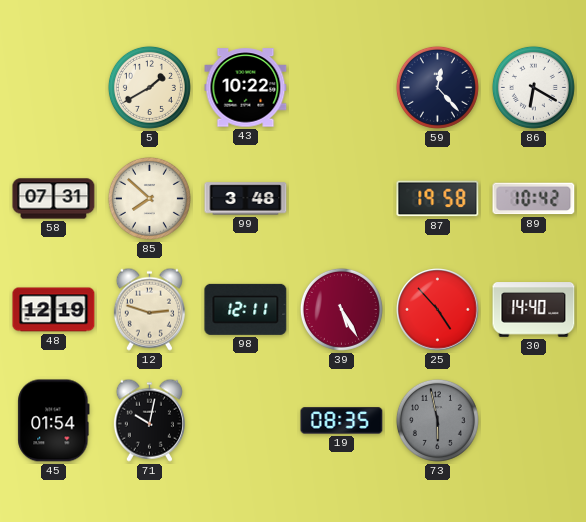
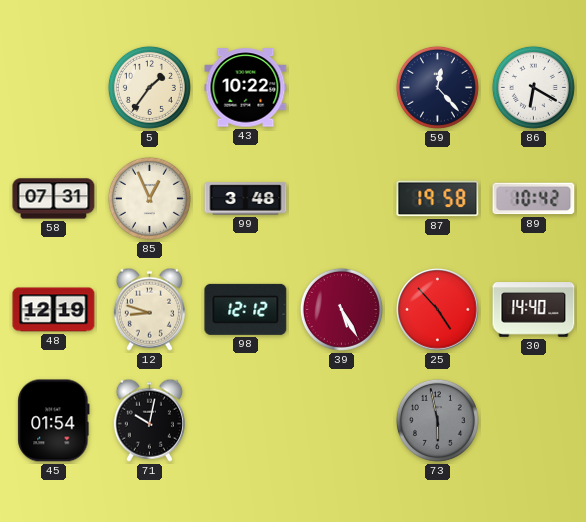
5: 1:40 -> 1:36 (149, 87)
85: 7:52 -> 12:56 (149, 198)
12: 2:48 -> 8:48 (149, 309)
98: 12:11 -> 12:12 (246, 309)
19: 08:35 -> none (342, 421)
